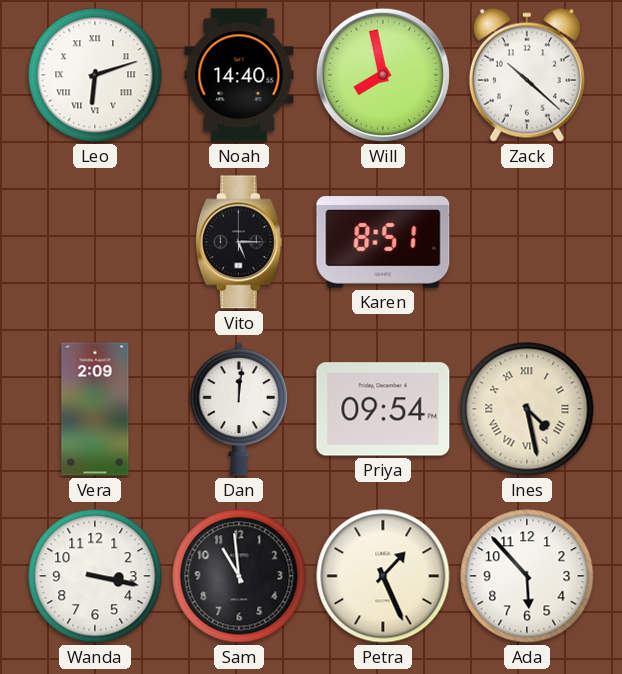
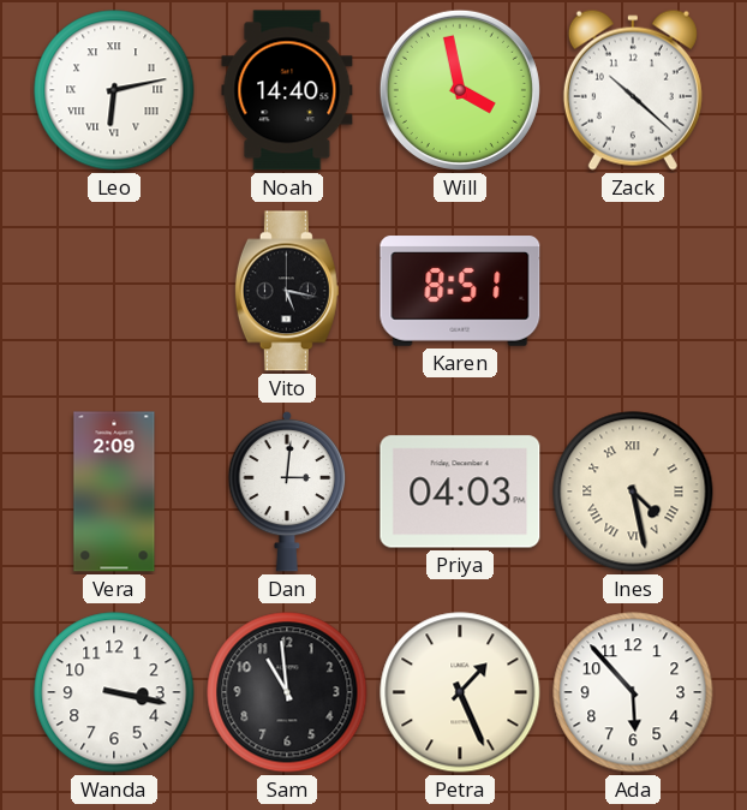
Leo: 6:12 -> 6:13 (114, 90)
Will: 7:58 -> 3:58 (460, 90)
Vito: 5:15 -> 5:17 (287, 291)
Dan: 12:01 -> 3:01 (287, 492)
Priya: 09:54 -> 04:03 (460, 492)
